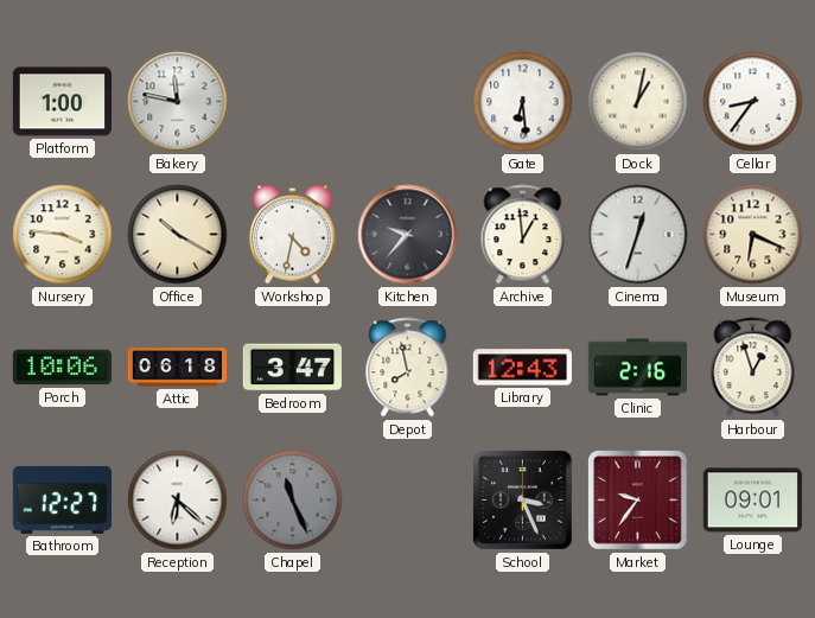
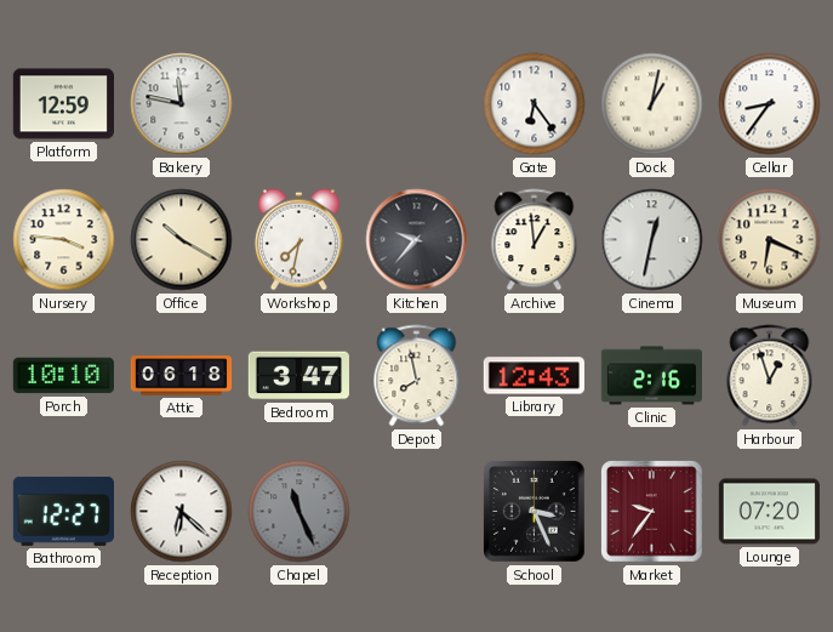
Platform: 1:00 -> 12:59 (63, 104)
Gate: 6:29 -> 6:24 (535, 104)
Workshop: 4:32 -> 7:32 (298, 240)
Cinema: 12:33 -> 12:32 (652, 240)
Porch: 10:06 -> 10:10 (63, 376)
Lounge: 09:01 -> 07:20 (769, 512)
